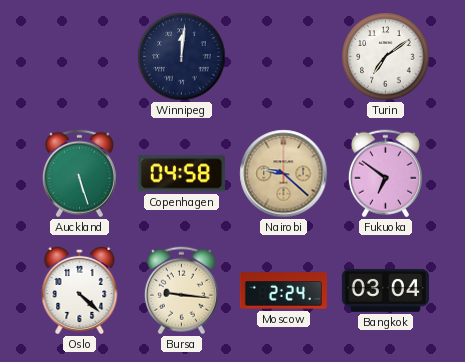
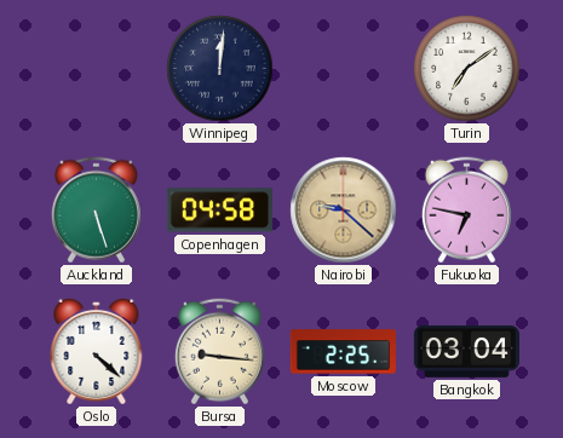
Fukuoka: 6:51 -> 6:47 (466, 211)
Moscow: 2:24 -> 2:25 (343, 352)
